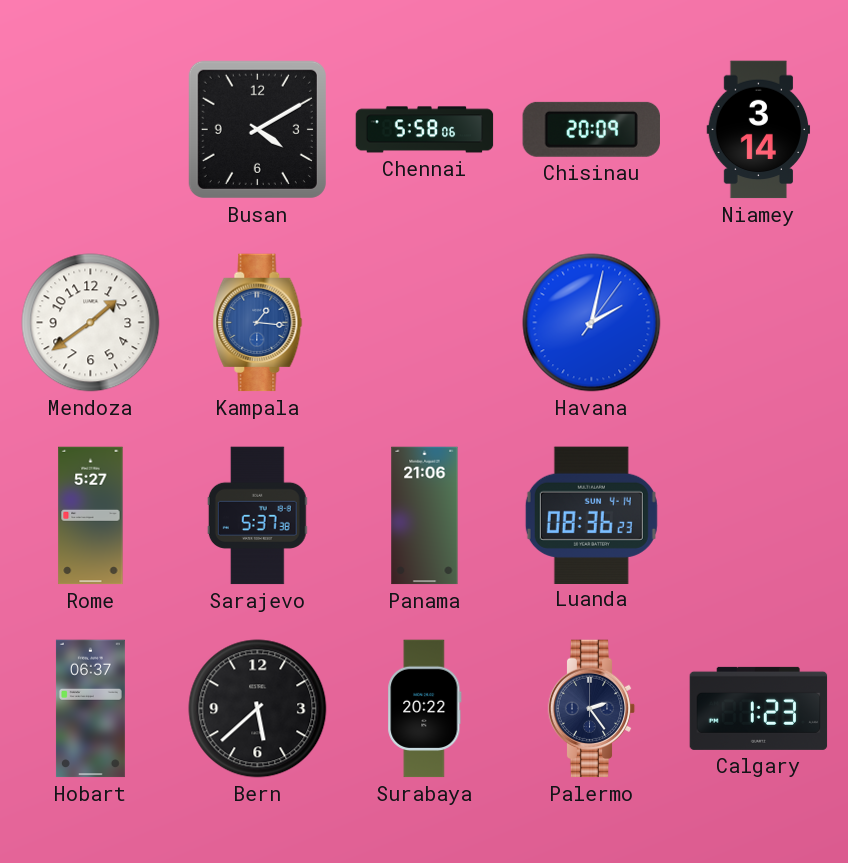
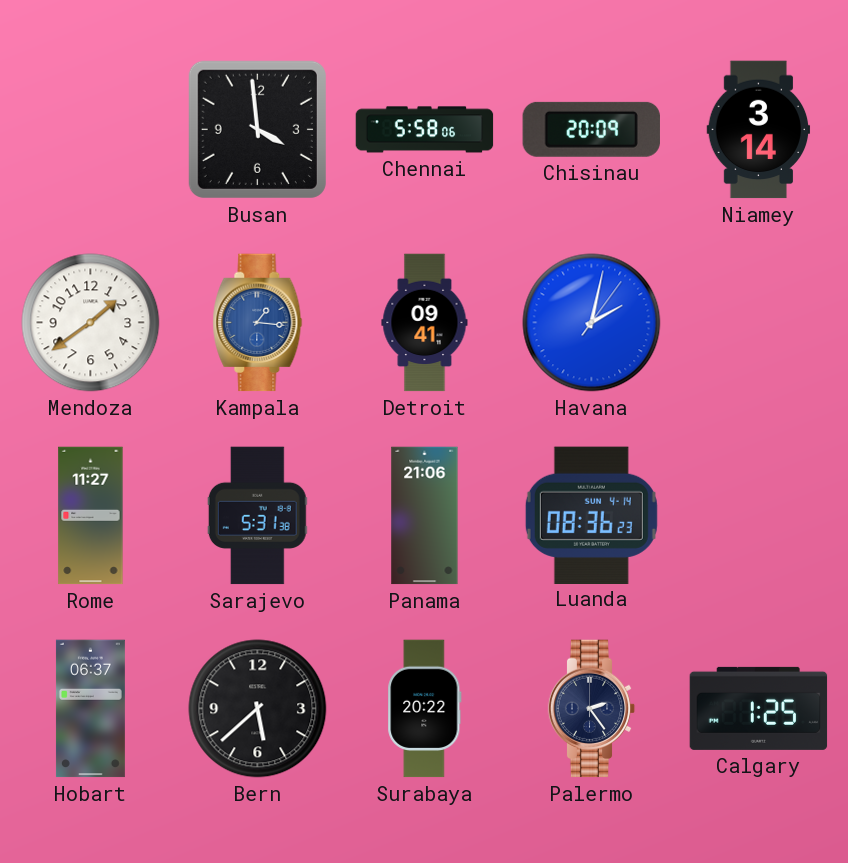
Busan: 4:10 -> 3:59 (257, 129)
Detroit: none -> 09:41 (425, 323)
Rome: 5:27 -> 11:27 (91, 516)
Sarajevo: 5:37 -> 5:31 (257, 516)
Calgary: 1:23 -> 1:25 (759, 708)
